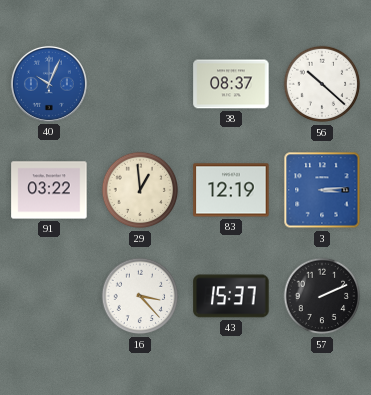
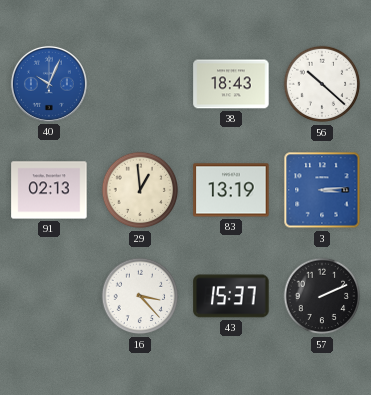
38: 08:37 -> 18:43 (231, 84)
91: 03:22 -> 02:13 (49, 190)
83: 12:19 -> 13:19 (231, 190)
